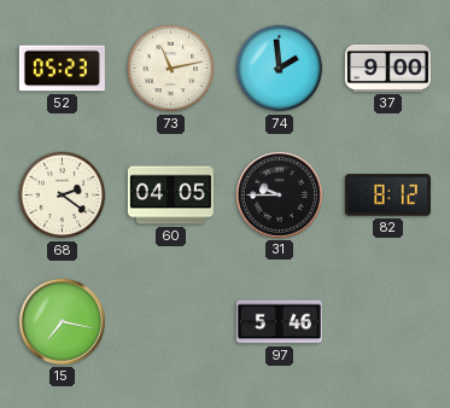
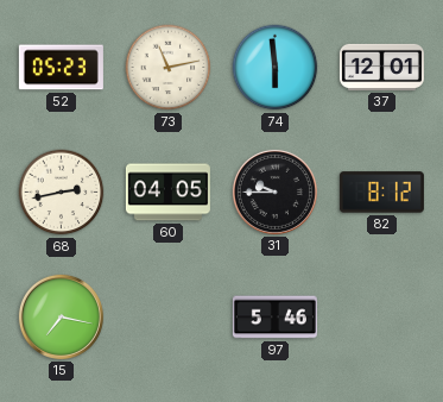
74: 1:59 -> 5:59 (276, 68)
37: 9:00 -> 12:01 (381, 67)
68: 2:21 -> 2:43 (62, 193)
